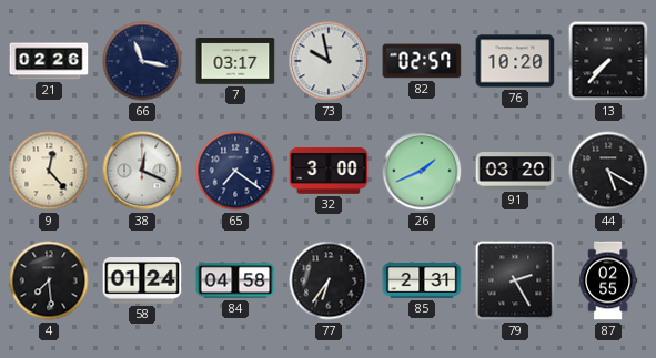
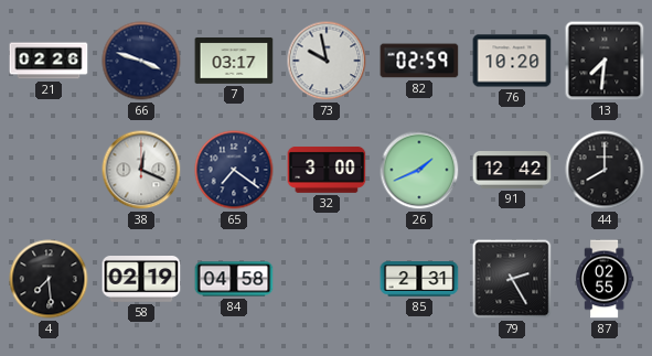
66: 11:17 -> 3:48 (141, 61)
82: 02:57 -> 02:59 (419, 61)
13: 7:37 -> 7:31 (605, 61)
9: 12:23 -> none (49, 171)
91: 03:20 -> 12:42 (512, 171)
44: 5:20 -> 8:00 (605, 170)
58: 01:24 -> 02:19 (141, 279)
77: 6:36 -> none (329, 280)
